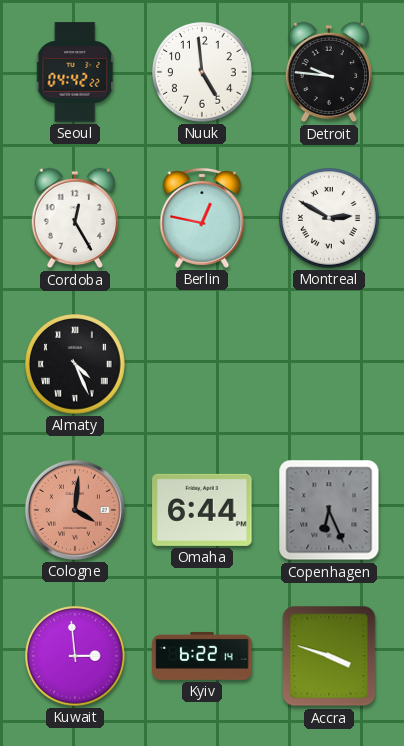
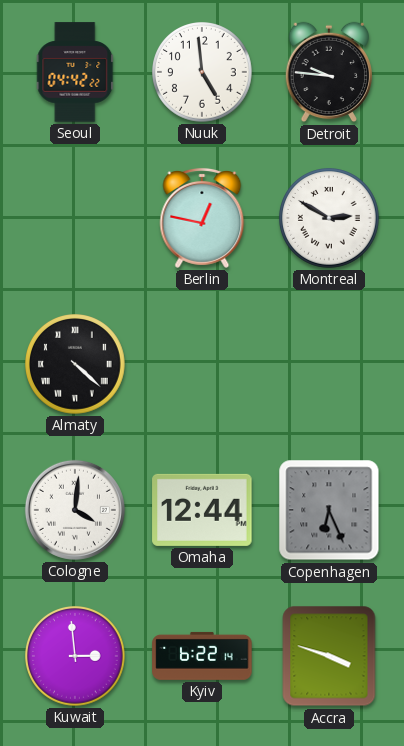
Cordoba: 12:25 -> none (74, 218)
Almaty: 4:26 -> 4:22 (76, 365)
Cologne dial: salmon -> white (75, 510)
Omaha: 6:44 -> 12:44 (202, 510)
